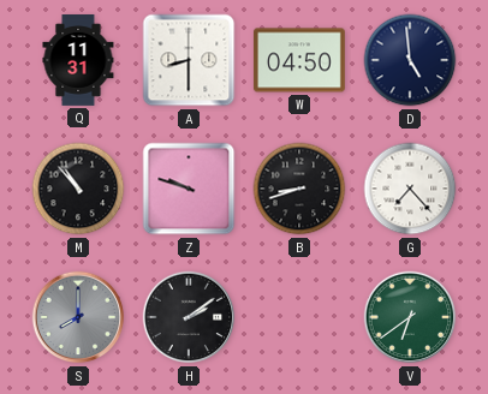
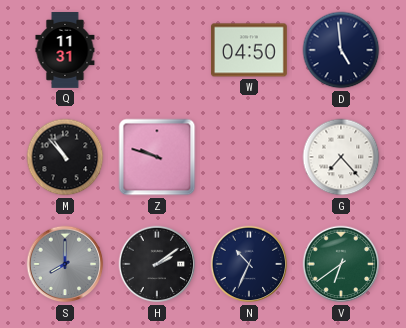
A: 8:30 -> none (189, 60)
B: 8:42 -> none (299, 189)
N: none -> 10:34 (249, 264)
